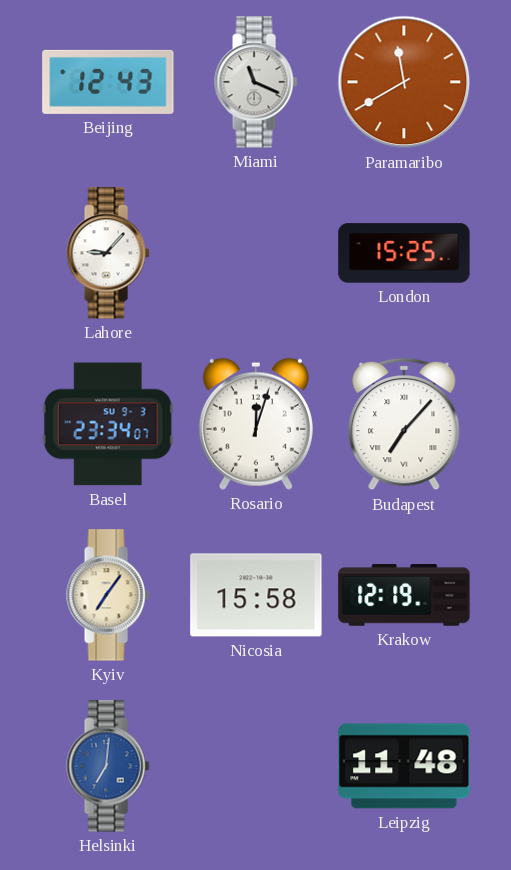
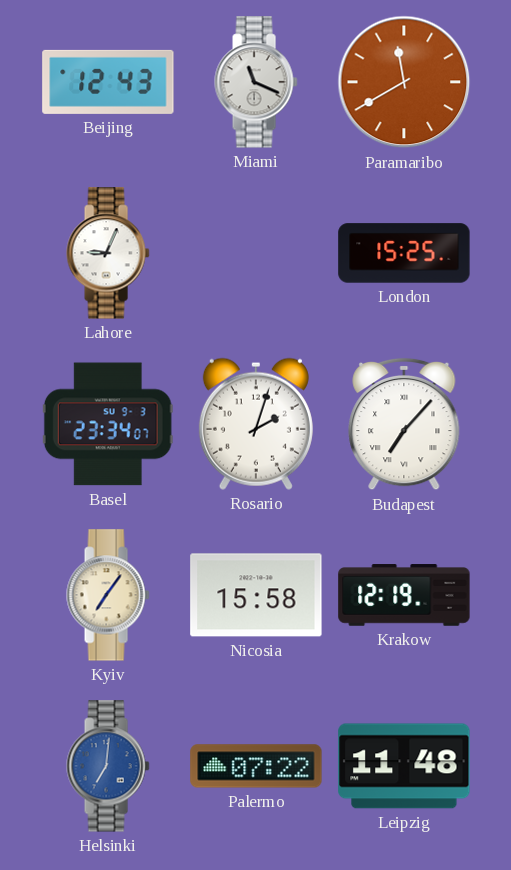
Lahore: 9:07 -> 9:04 (108, 253)
Rosario: 12:03 -> 2:03 (256, 424)
Palermo: none -> 07:22 (256, 766)
